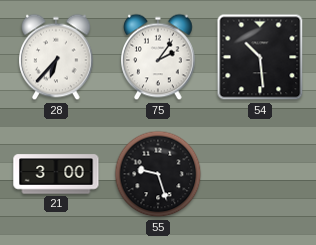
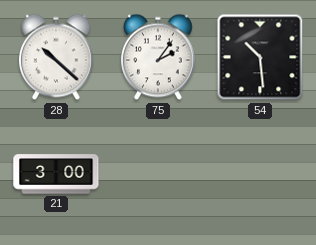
28: 6:37 -> 10:22 (56, 57)
55: 9:27 -> none (158, 174)
